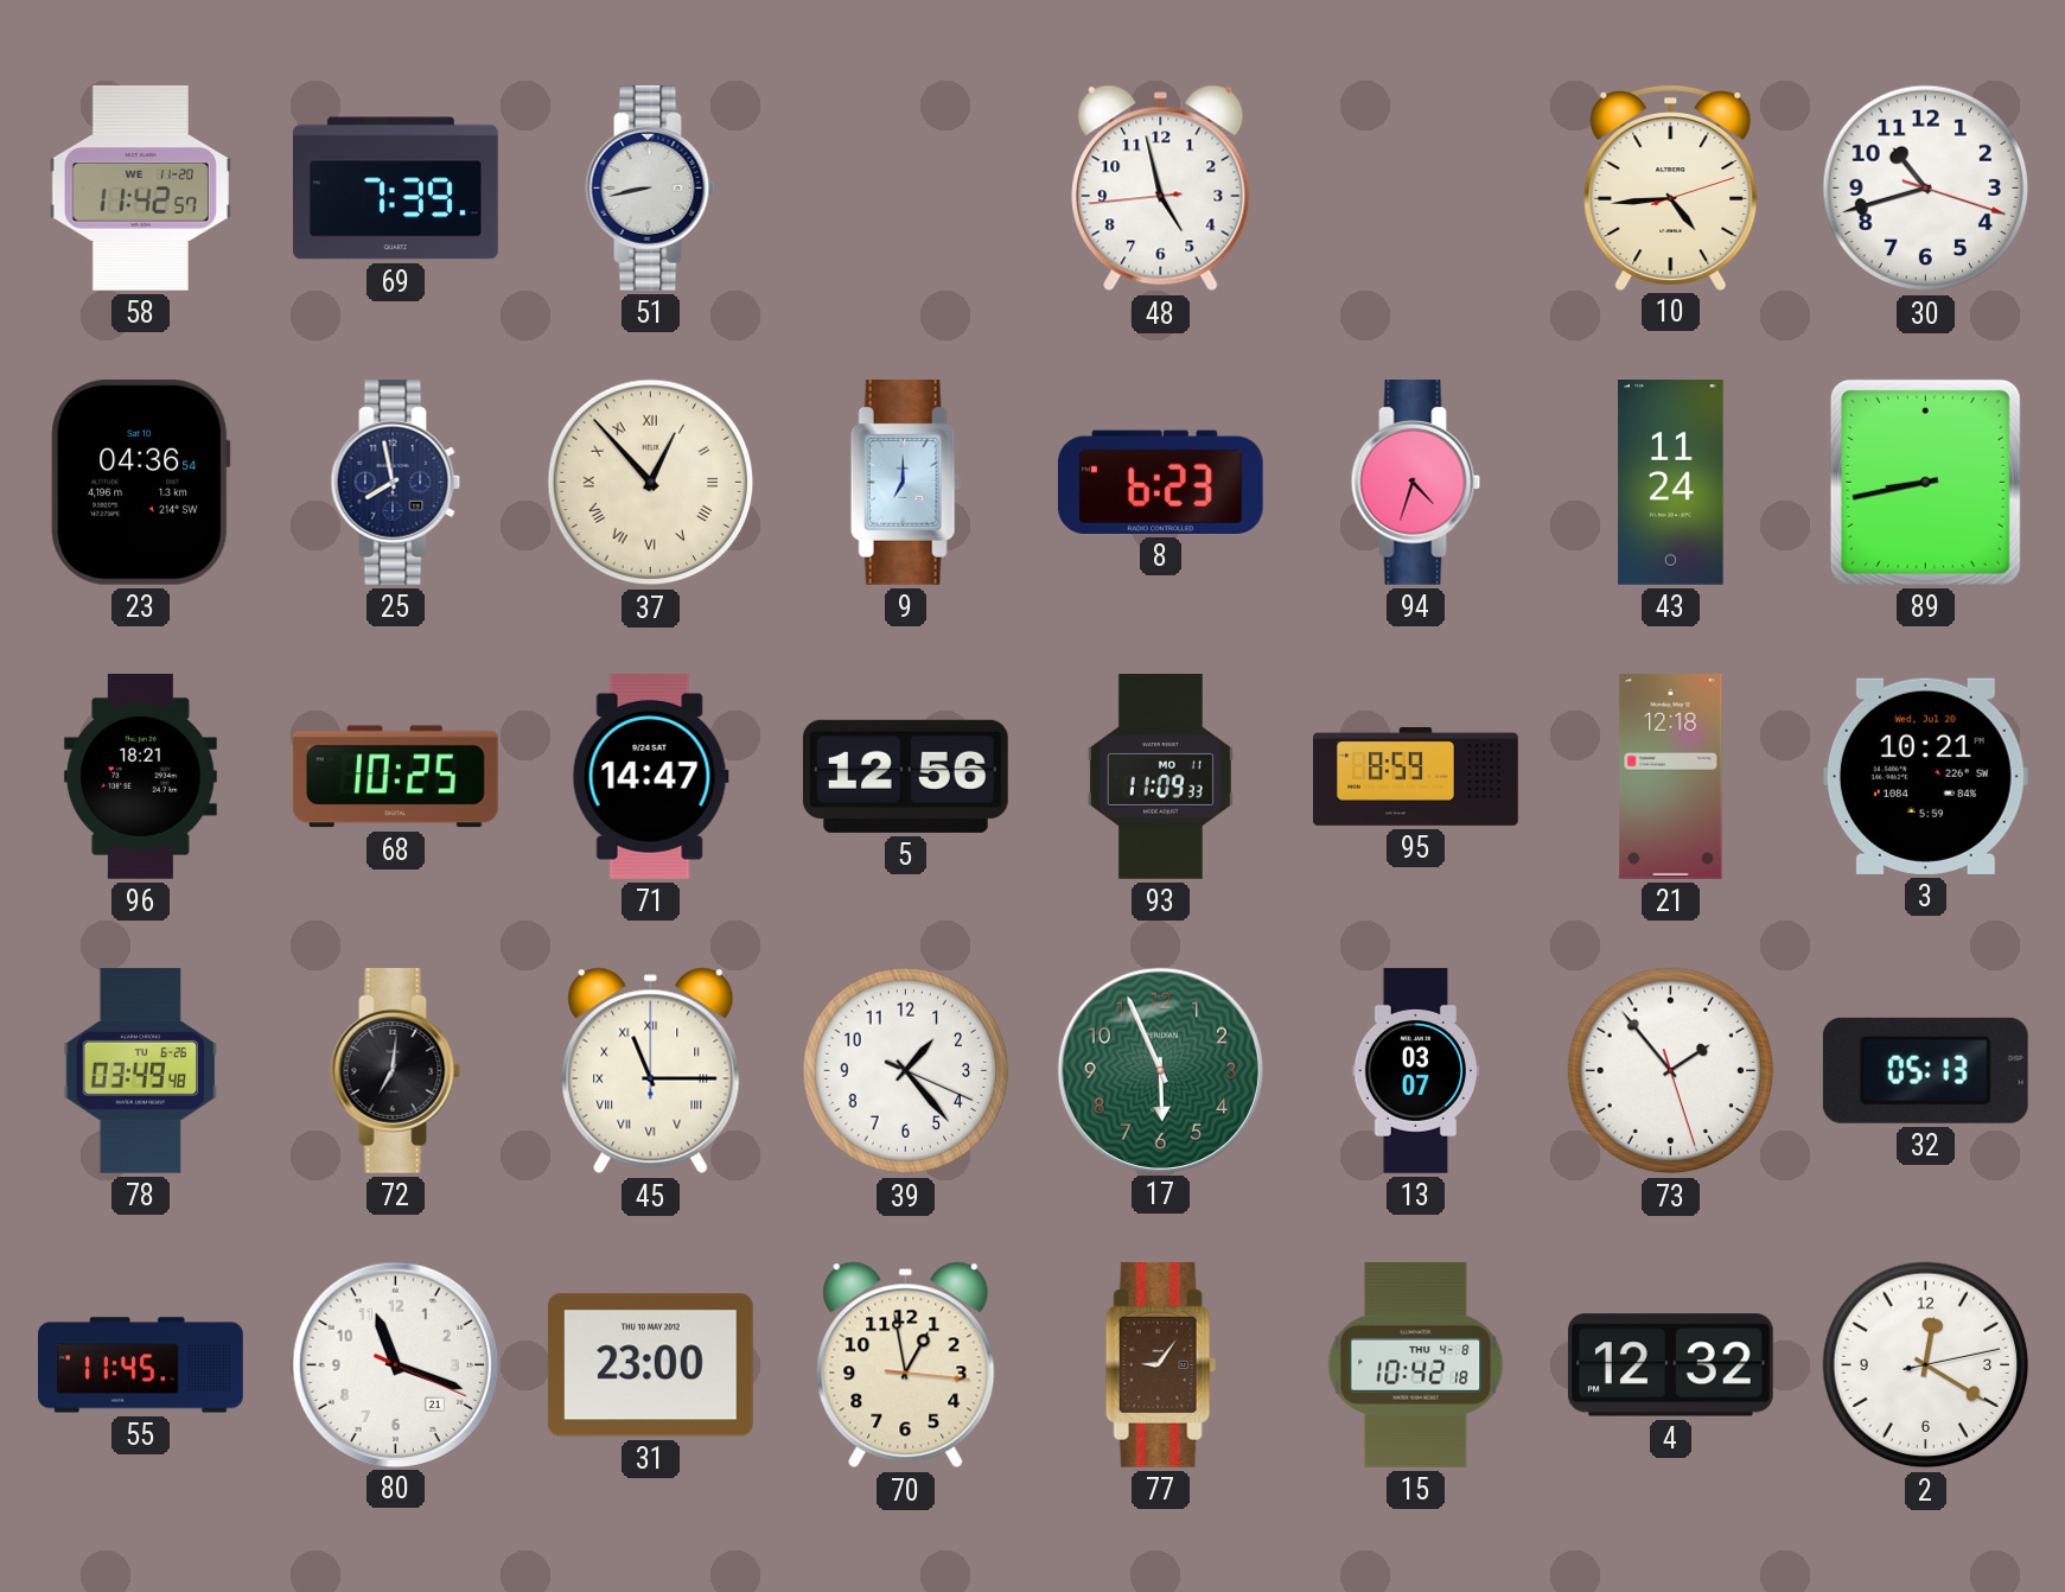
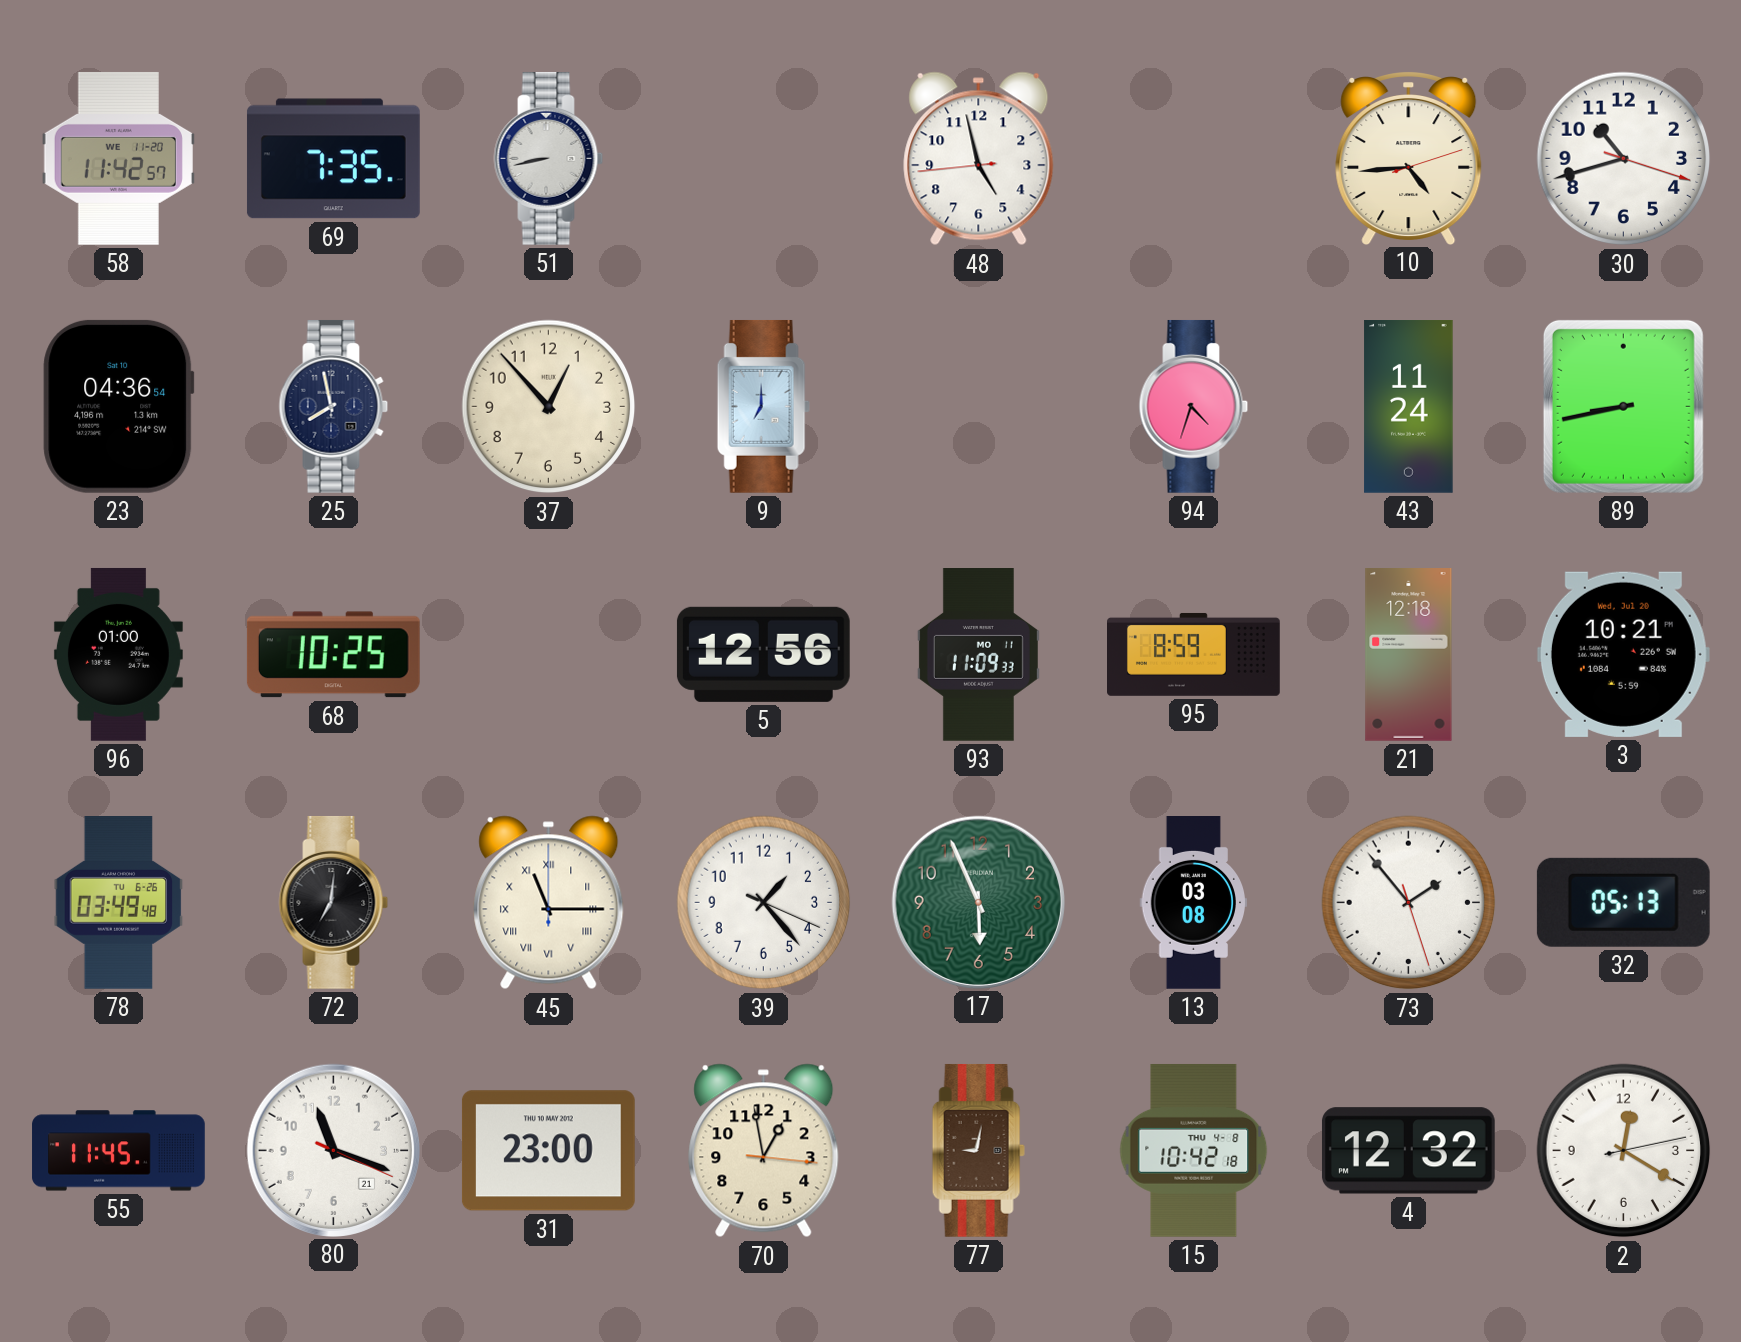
69: 7:39 -> 7:35 (333, 159)
37 numerals: Roman -> Arabic (549, 407)
8: 6:23 -> none (1160, 482)
96: 18:21 -> 01:00 (118, 654)
71: 14:47 -> none (650, 776)
13: 03:07 -> 03:08 (1193, 903)
77: 9:06 -> 9:02 (978, 1150)
